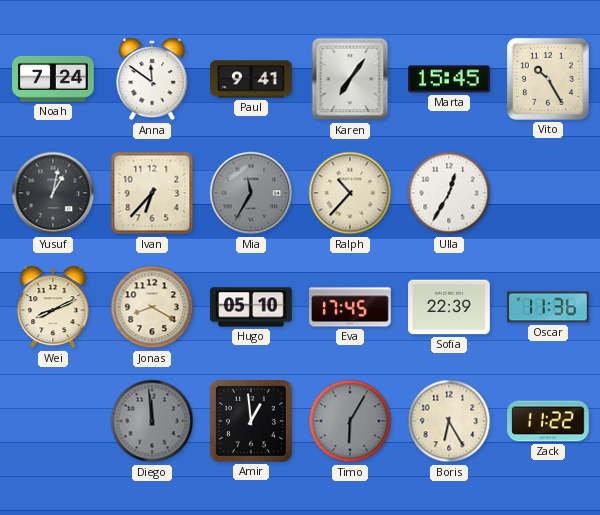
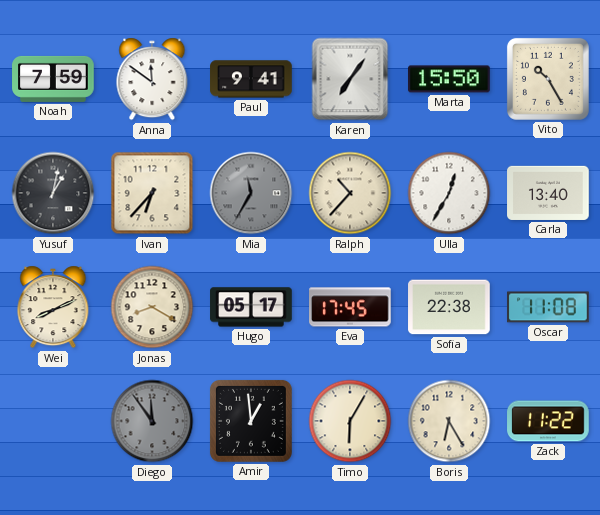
Noah: 7:24 -> 7:59 (53, 79)
Marta: 15:45 -> 15:50 (449, 79)
Carla: none -> 13:40 (548, 193)
Hugo: 05:10 -> 05:17 (251, 307)
Sofia: 22:39 -> 22:38 (449, 307)
Oscar: 11:36 -> 11:08 (548, 307)
Diego: 11:59 -> 11:54 (152, 421)
Timo dial: grey -> cream (350, 421)
